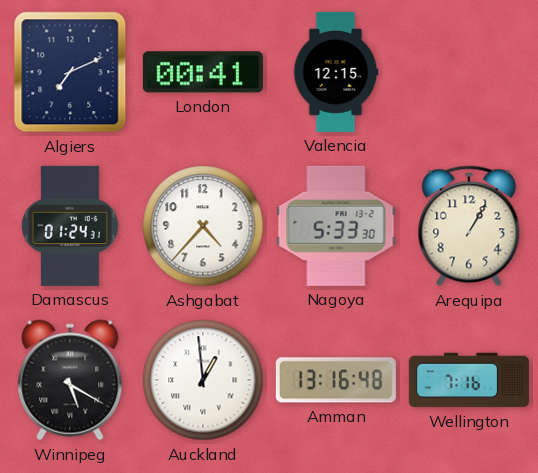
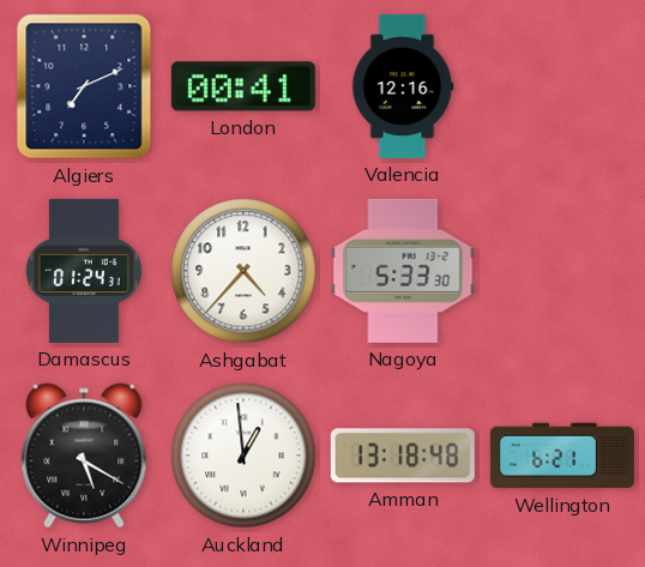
Valencia: 12:15 -> 12:16 (403, 86)
Arequipa: 1:05 -> none (469, 226)
Amman: 13:16 -> 13:18 (403, 456)
Wellington: 7:16 -> 6:21 (562, 456)
